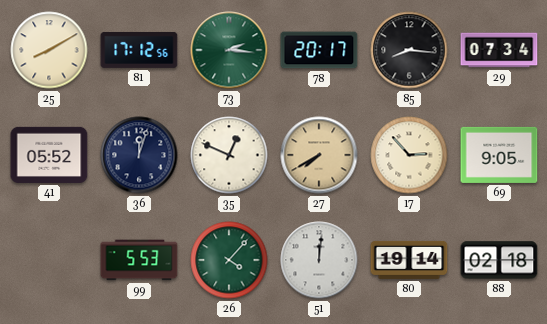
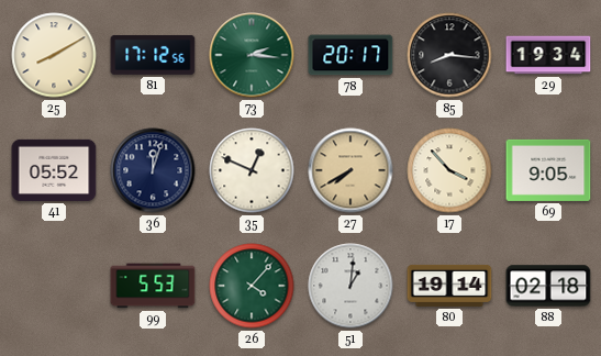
29: 07:34 -> 19:34 (548, 55)
17: 2:53 -> 3:53 (449, 170)
51: 12:01 -> 1:01 (350, 286)
